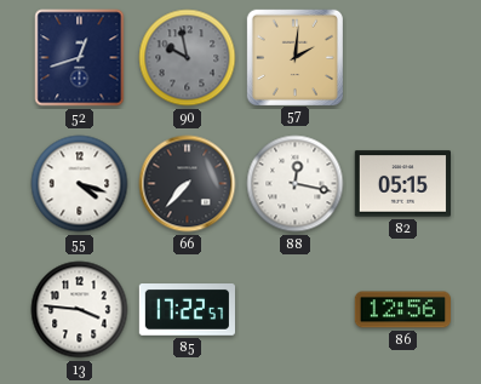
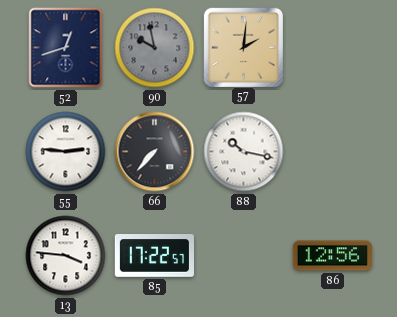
55: 4:18 -> 2:46 (66, 152)
88: 12:17 -> 10:17 (244, 152)
82: 05:15 -> none (402, 184)
